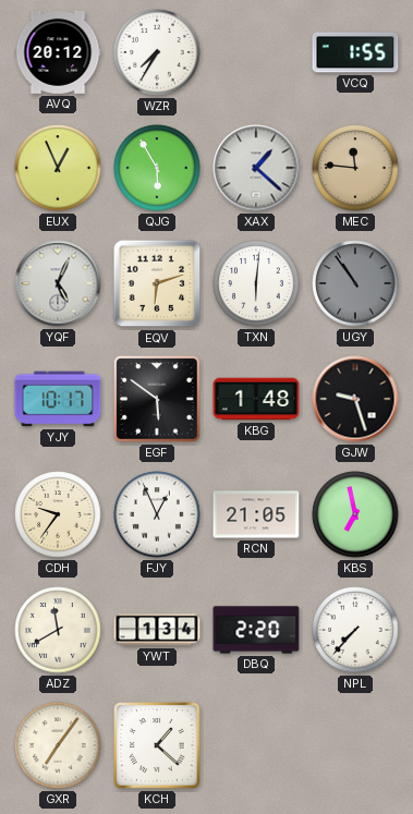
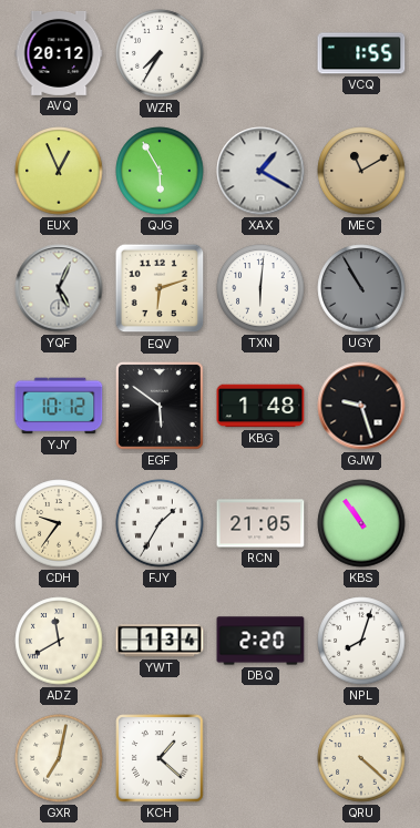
XAX: 1:22 -> 1:20 (260, 171)
MEC: 11:46 -> 11:10 (361, 171)
UGY: 10:54 -> 10:55 (361, 288)
YJY: 10:17 -> 10:12 (59, 406)
FJY: 12:56 -> 1:35 (160, 523)
KBS: 6:58 -> 10:54 (361, 523)
NPL: 7:37 -> 8:03 (361, 641)
GXR: 7:06 -> 7:02 (59, 758)
QRU: none -> 4:22 (361, 758)
